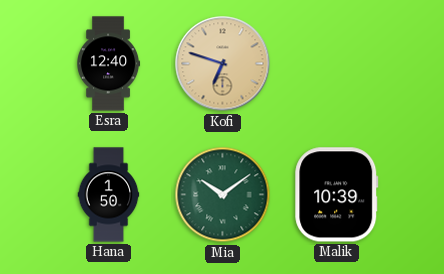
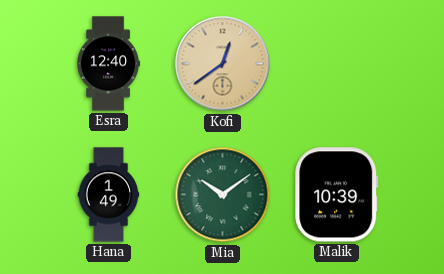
Kofi: 6:48 -> 12:39 (223, 64)
Hana: 1:50 -> 1:49 (109, 195)
